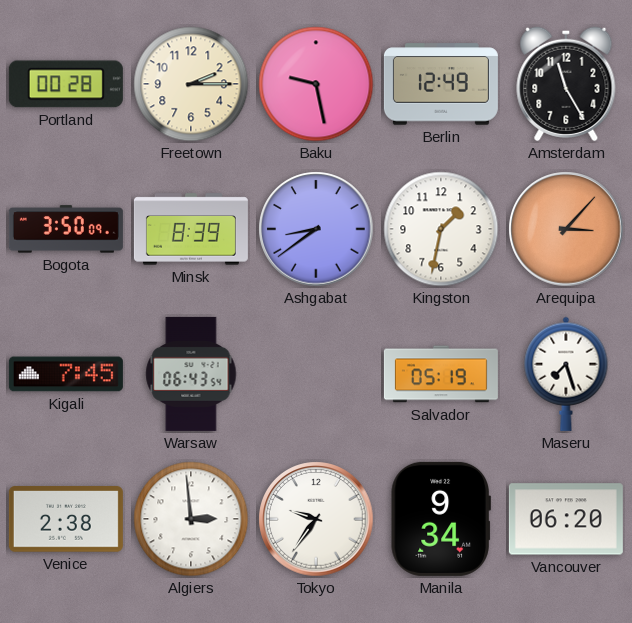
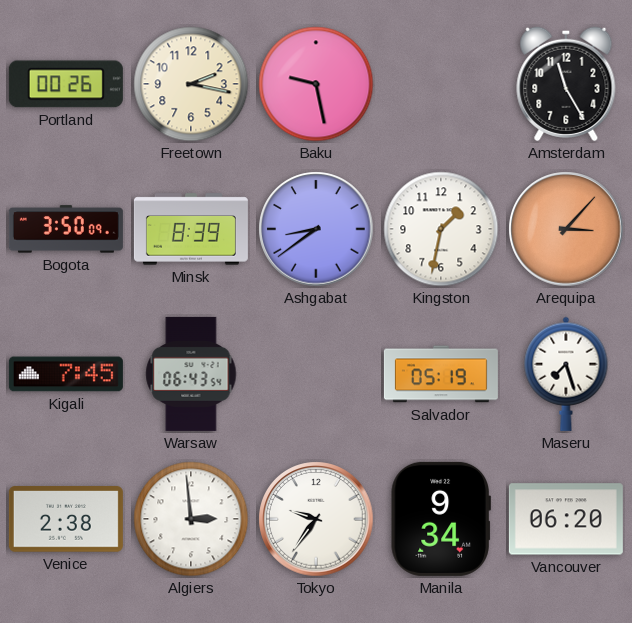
Portland: 00:28 -> 00:26 (66, 84)
Freetown: 2:15 -> 2:17 (191, 84)
Berlin: 12:49 -> none (441, 84)
